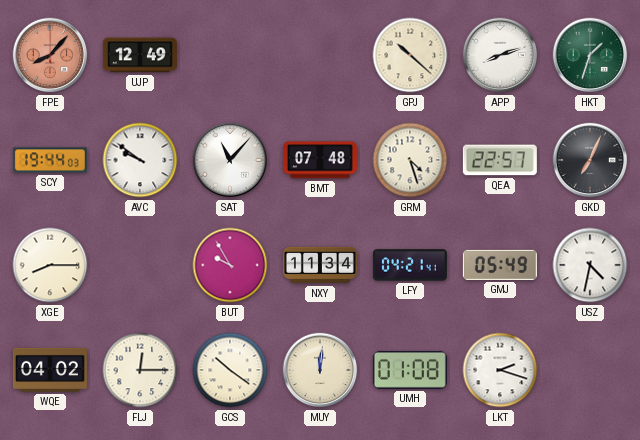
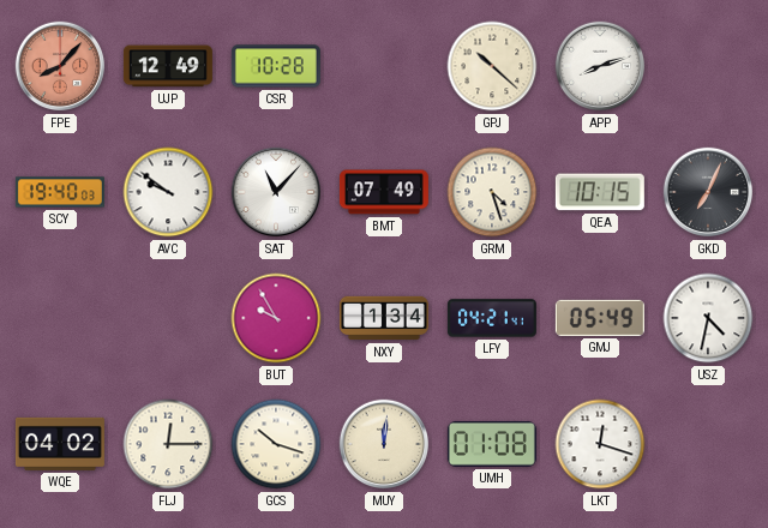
CSR: none -> 10:28 (276, 66)
HKT: 1:33 -> none (590, 55)
SCY: 19:44 -> 19:40 (60, 192)
BMT: 07:48 -> 07:49 (384, 192)
QEA: 22:57 -> 10:15 (600, 192)
XGE: 8:15 -> none (50, 265)
NXY: 11:34 -> 1:34 (384, 318)
GCS: 10:21 -> 10:18 (276, 444)
LKT: 2:18 -> 12:18 (600, 444)
